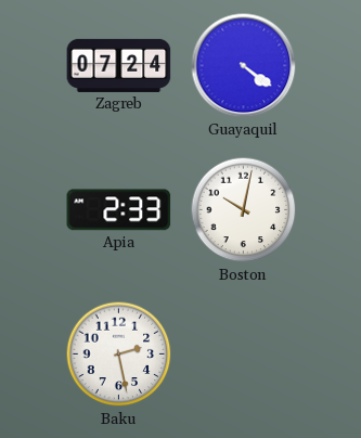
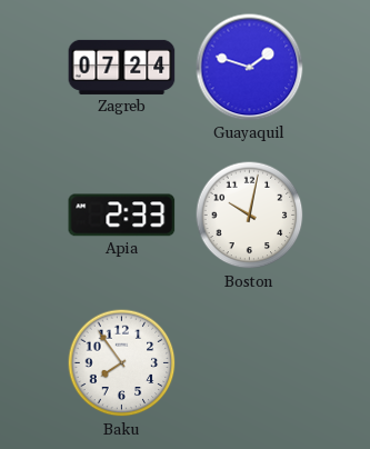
Guayaquil: 4:21 -> 1:48 (250, 68)
Baku: 2:28 -> 7:54 (122, 363)
